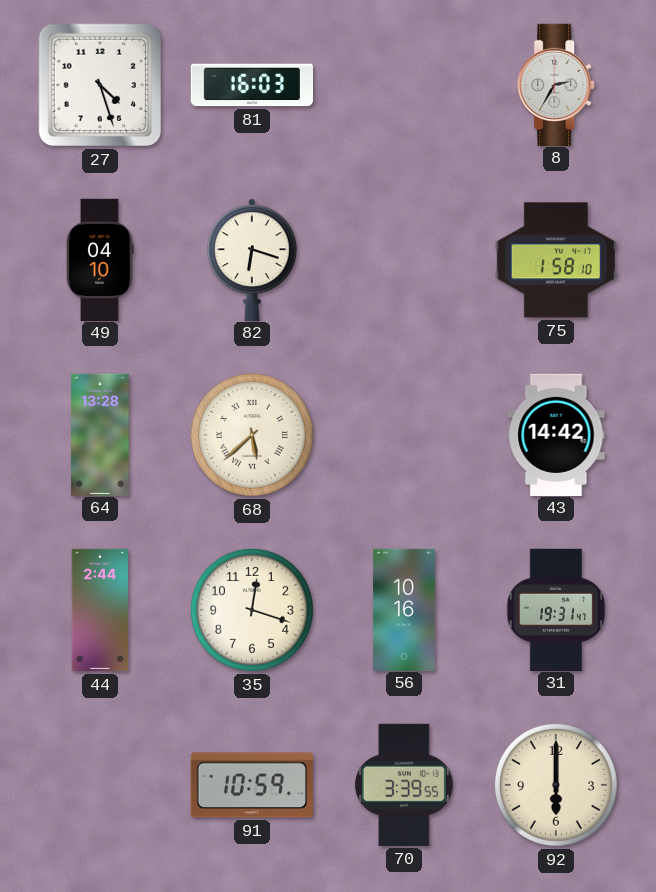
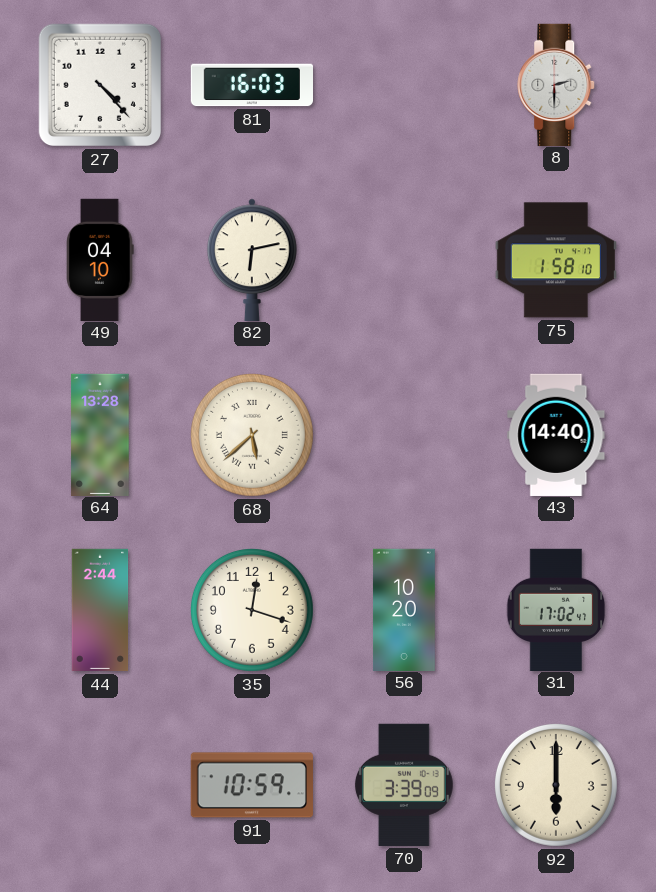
27: 4:27 -> 4:23 (100, 85)
8: 2:35 -> 2:30 (557, 84)
82: 6:18 -> 6:13 (253, 259)
43: 14:42 -> 14:40 (556, 434)
56: 10:16 -> 10:20 (404, 609)
31: 19:31 -> 17:02 (556, 609)
70: 3:39:55 -> 3:39:09 (404, 785)
